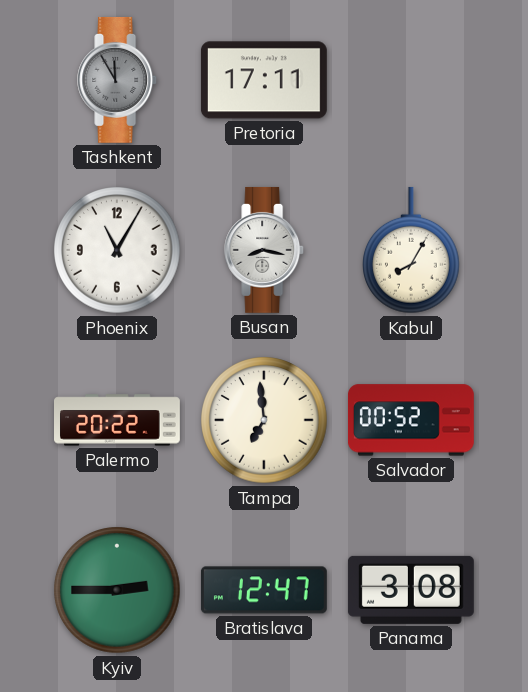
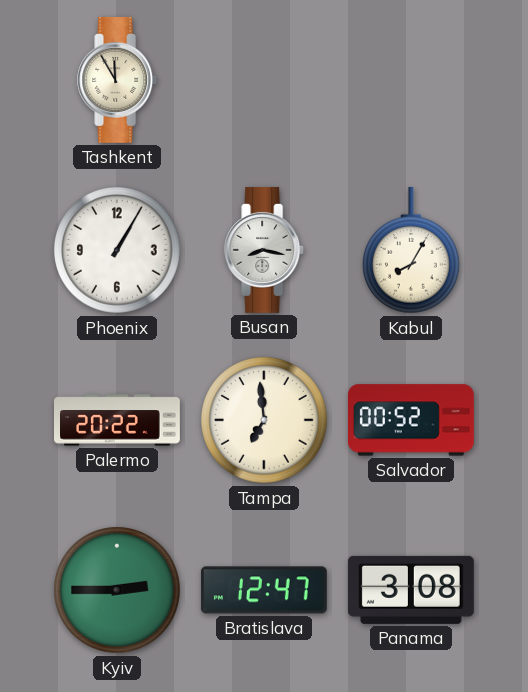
Tashkent dial: grey -> cream (118, 80)
Pretoria: 17:11 -> none (264, 80)
Phoenix: 11:05 -> 1:05 (117, 250)
